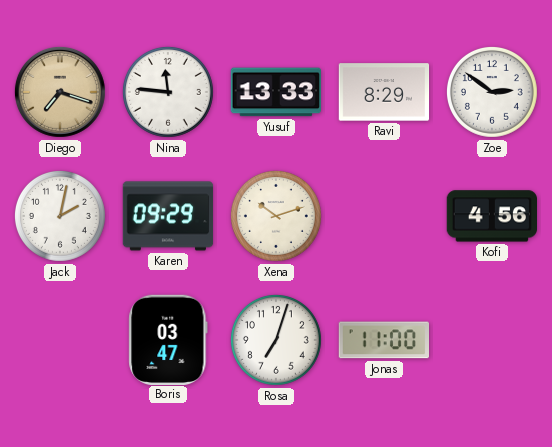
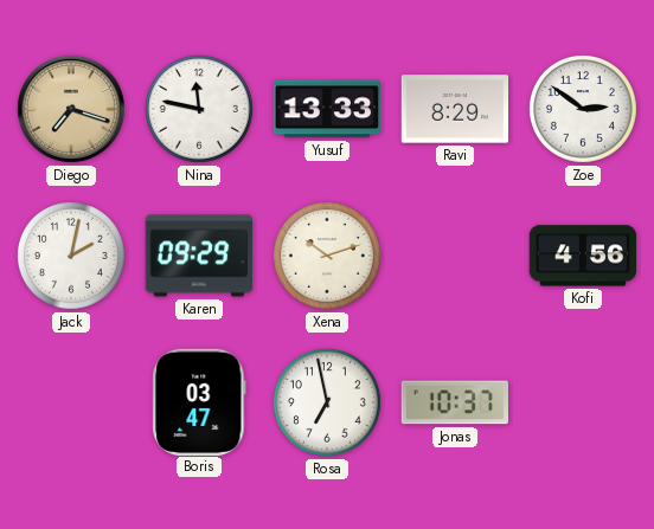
Nina: 11:46 -> 11:47 (199, 109)
Rosa: 7:03 -> 6:58 (327, 402)
Jonas: 11:00 -> 10:37 (454, 402)
